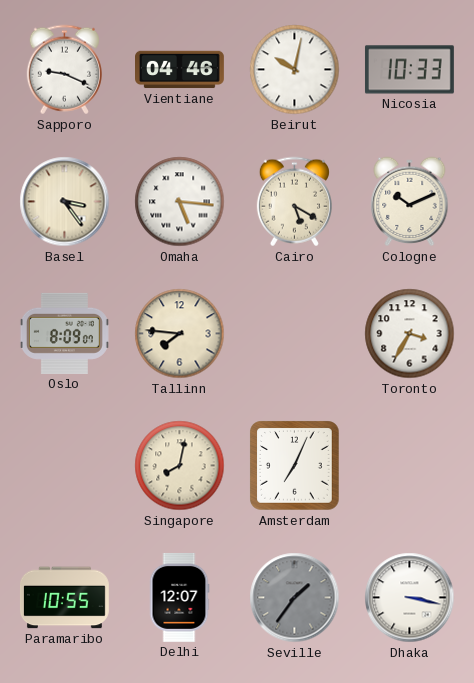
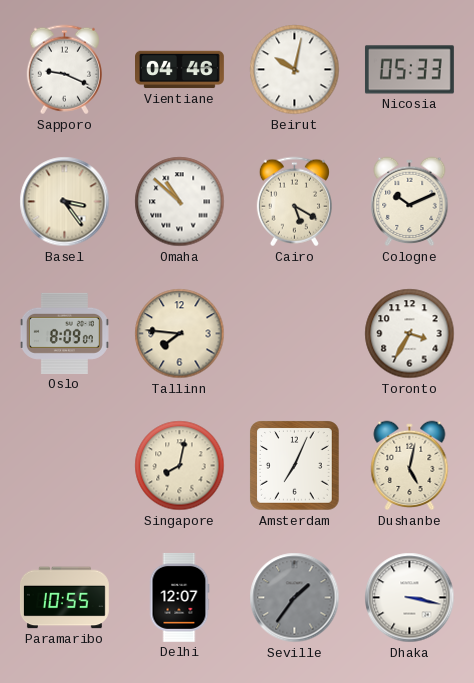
Nicosia: 10:33 -> 05:33 (409, 70)
Omaha: 5:16 -> 10:52 (180, 202)
Dushanbe: none -> 5:02 (410, 466)
